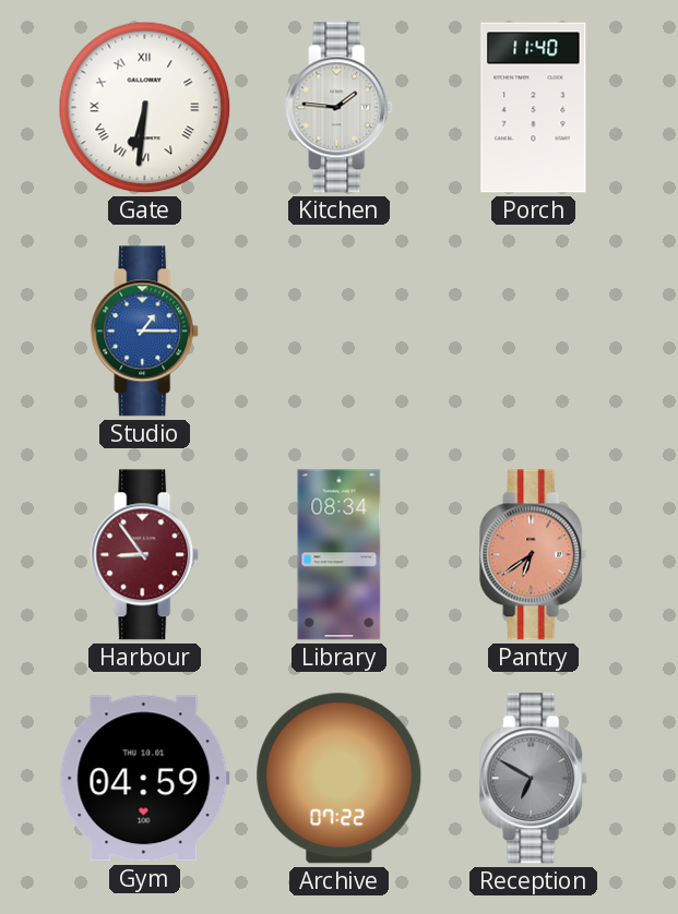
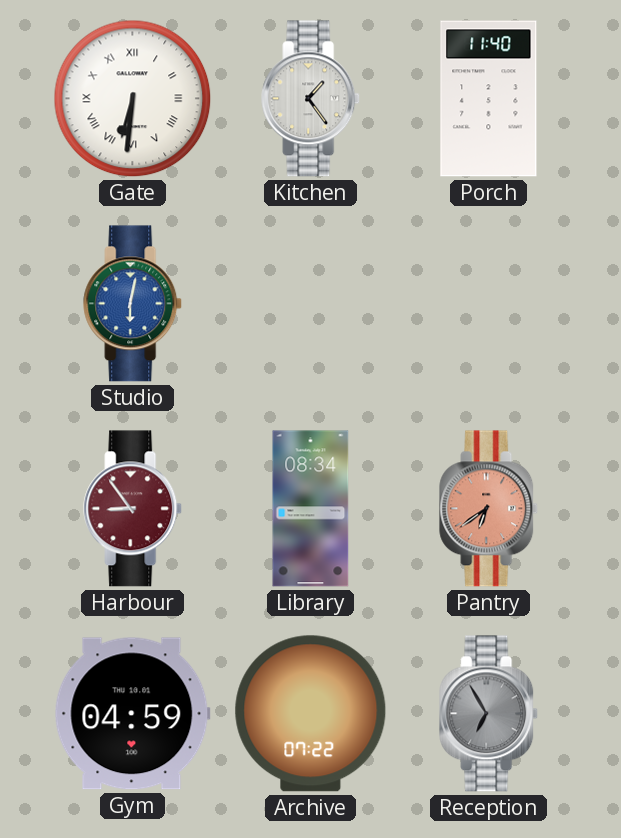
Kitchen: 1:46 -> 1:24 (311, 99)
Studio: 1:15 -> 6:02 (133, 304)
Reception: 6:50 -> 6:55 (489, 714)
